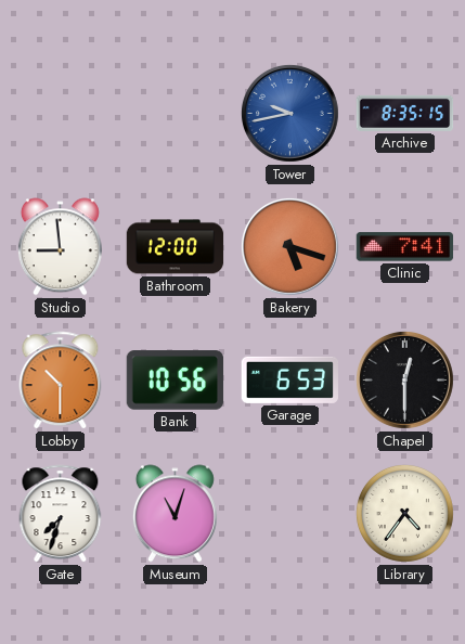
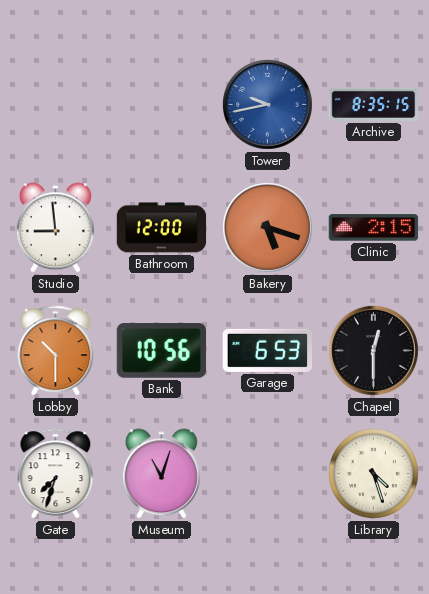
Clinic: 7:41 -> 2:15 (374, 228)
Library: 4:36 -> 4:27 (374, 474)
